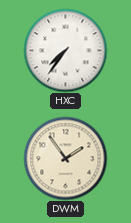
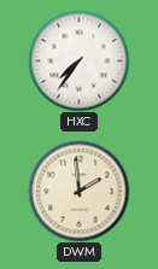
DWM: 1:54 -> 1:59 (78, 191)
